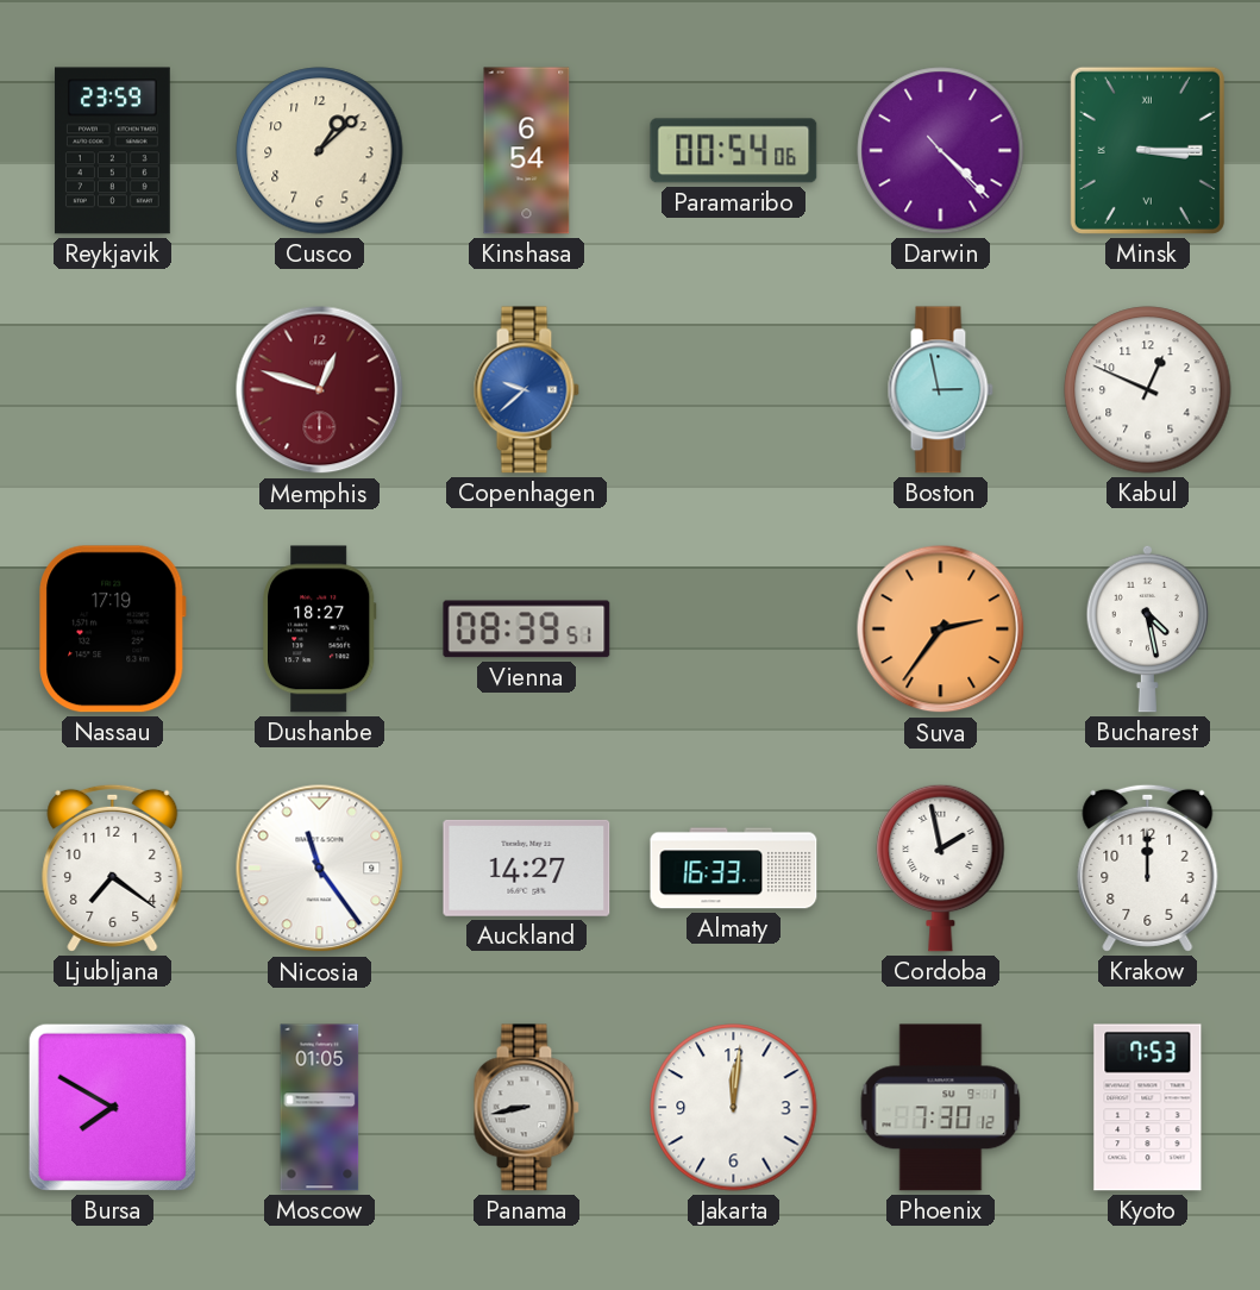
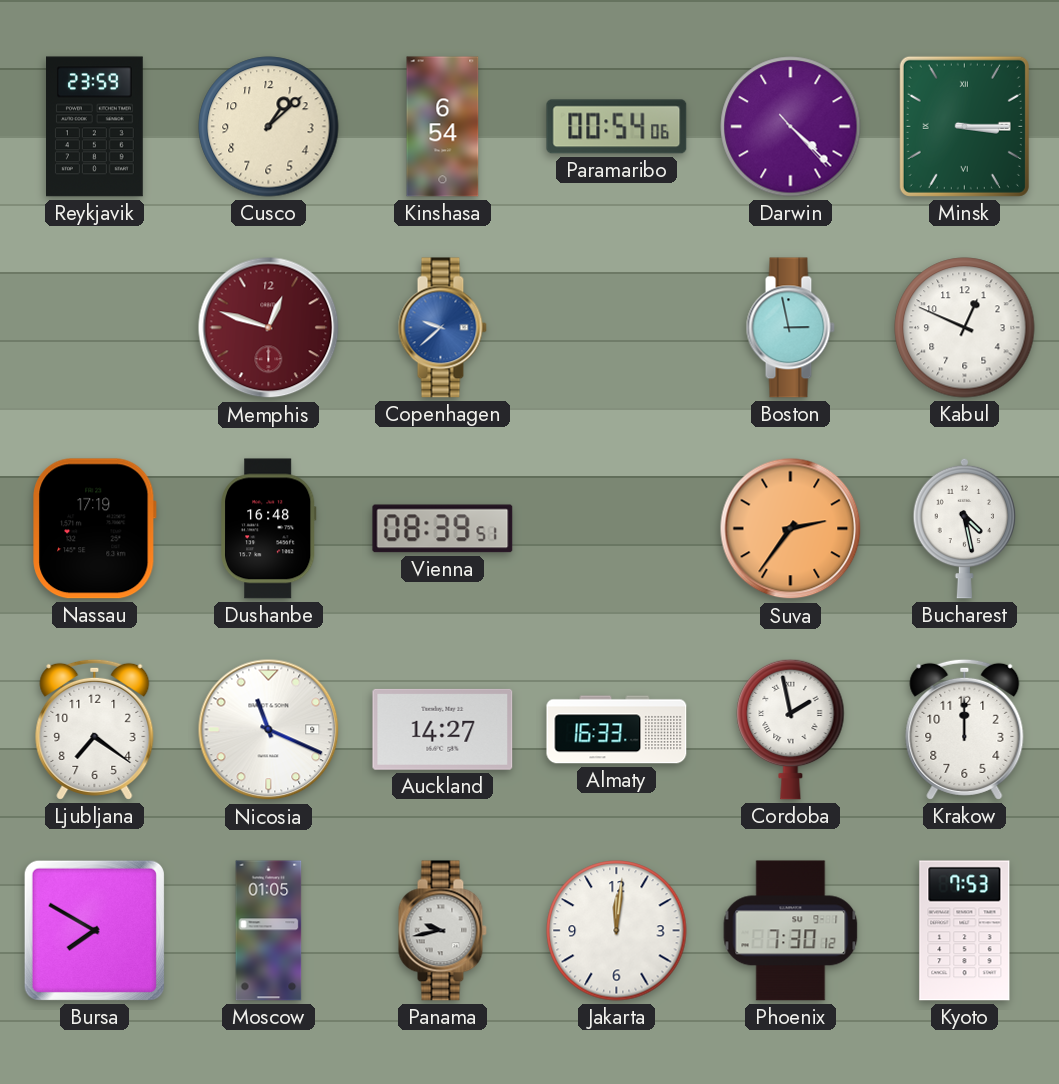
Dushanbe: 18:27 -> 16:48 (268, 529)
Nicosia: 11:24 -> 11:19 (269, 730)
Panama: 8:43 -> 9:43 (442, 931)
